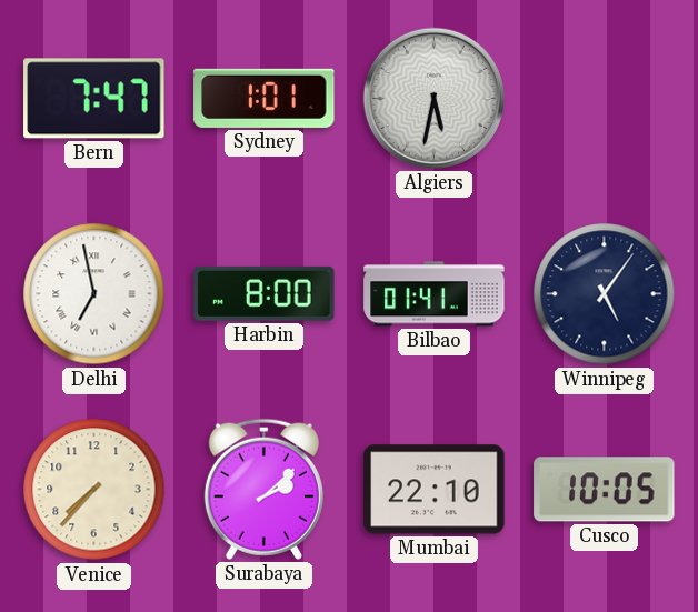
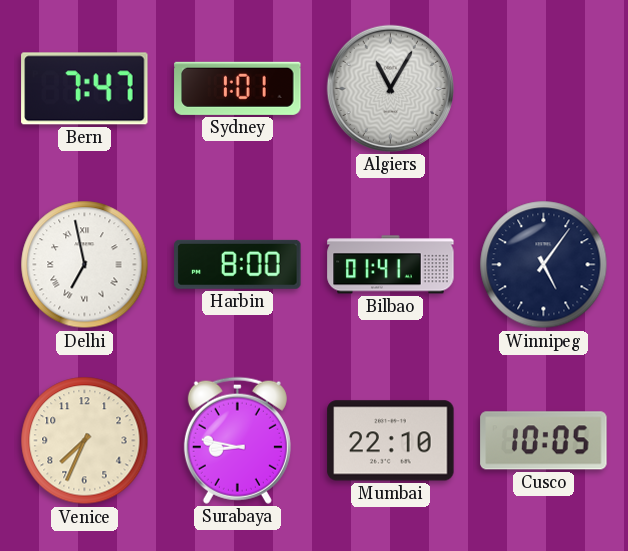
Algiers: 5:32 -> 11:05 (390, 88)
Venice: 7:37 -> 7:34 (85, 441)
Surabaya: 2:08 -> 8:47 (237, 440)
